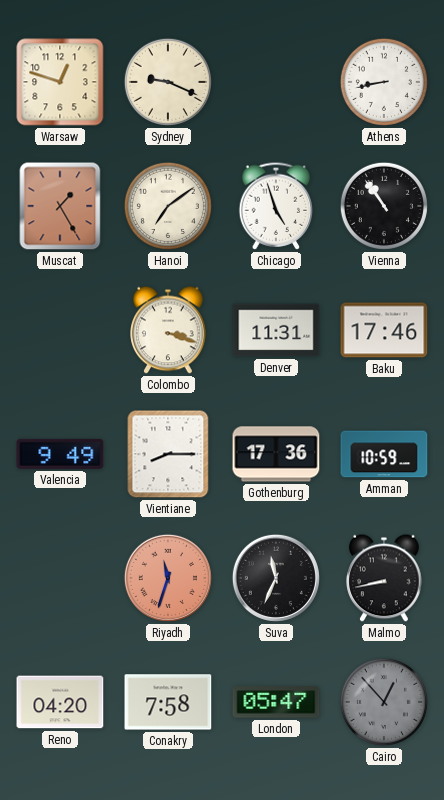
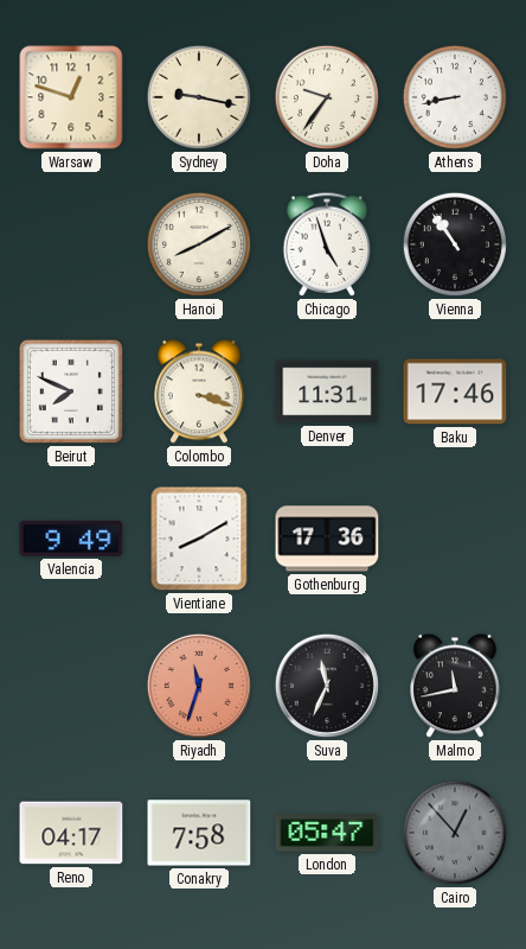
Sydney: 9:19 -> 9:17 (199, 97)
Doha: none -> 9:36 (327, 97)
Muscat: 1:25 -> none (60, 206)
Hanoi: 7:09 -> 8:10 (199, 244)
Beirut: none -> 7:49 (71, 391)
Vientiane: 8:15 -> 8:10 (199, 539)
Amman: 10:59 -> none (384, 454)
Malmo: 8:43 -> 11:43 (455, 686)
Reno: 04:20 -> 04:17 (71, 833)
